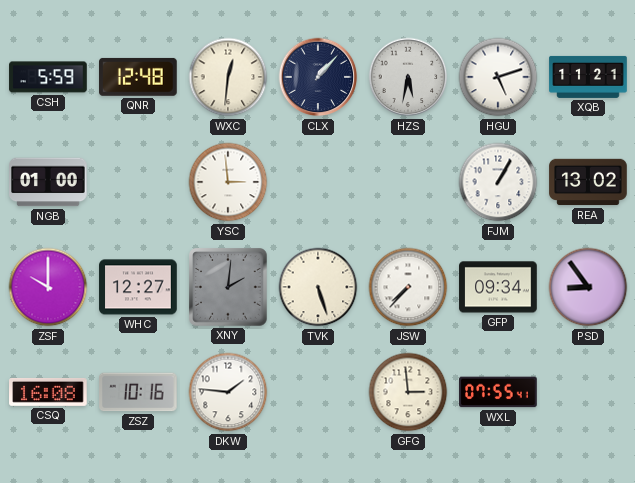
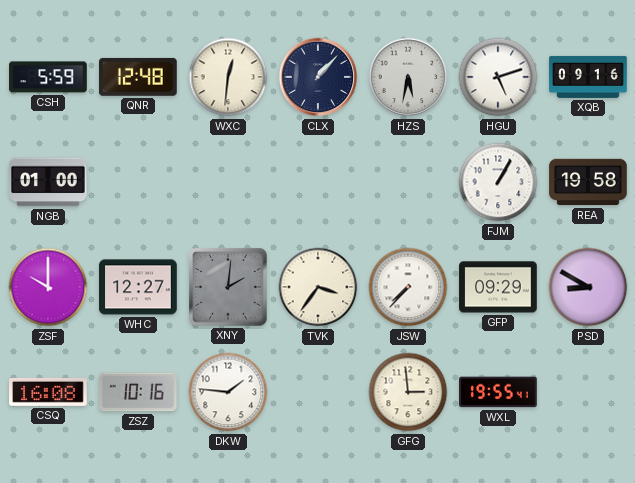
XQB: 11:21 -> 09:16 (588, 77)
YSC: 2:59 -> none (228, 182)
REA: 13:02 -> 19:58 (588, 182)
TVK: 5:27 -> 3:36 (318, 287)
GFP: 09:34 -> 09:29 (498, 287)
PSD: 8:54 -> 8:50 (588, 287)
WXL: 07:55 -> 19:55 (498, 392)
